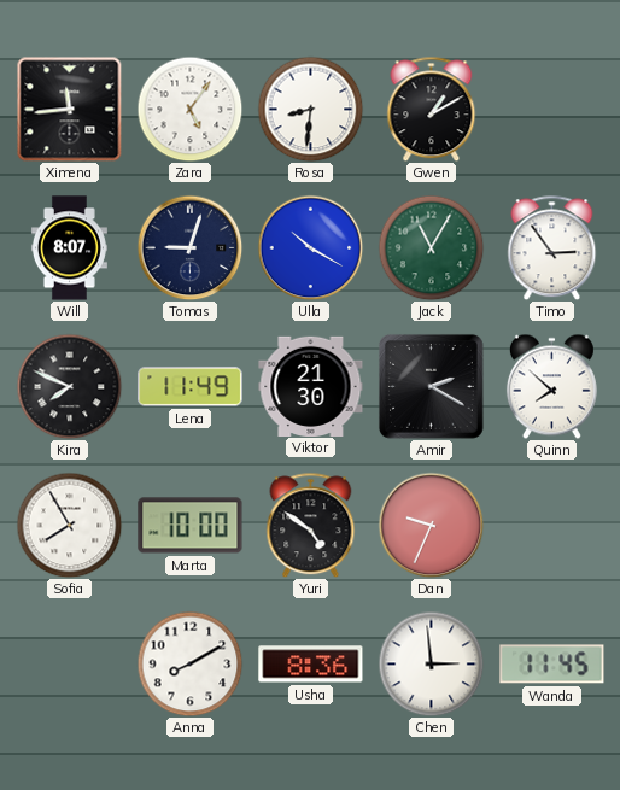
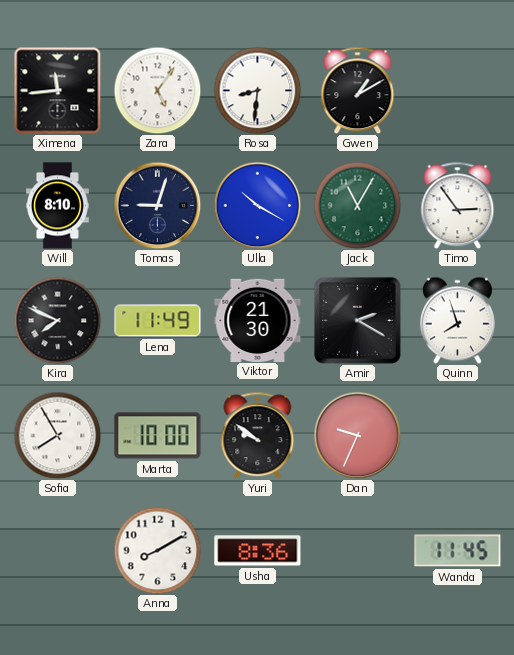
Will: 8:07 -> 8:10 (57, 206)
Quinn: 7:52 -> 7:57 (457, 320)
Yuri: 4:51 -> 9:51 (258, 435)
Chen: 2:59 -> none (431, 663)
